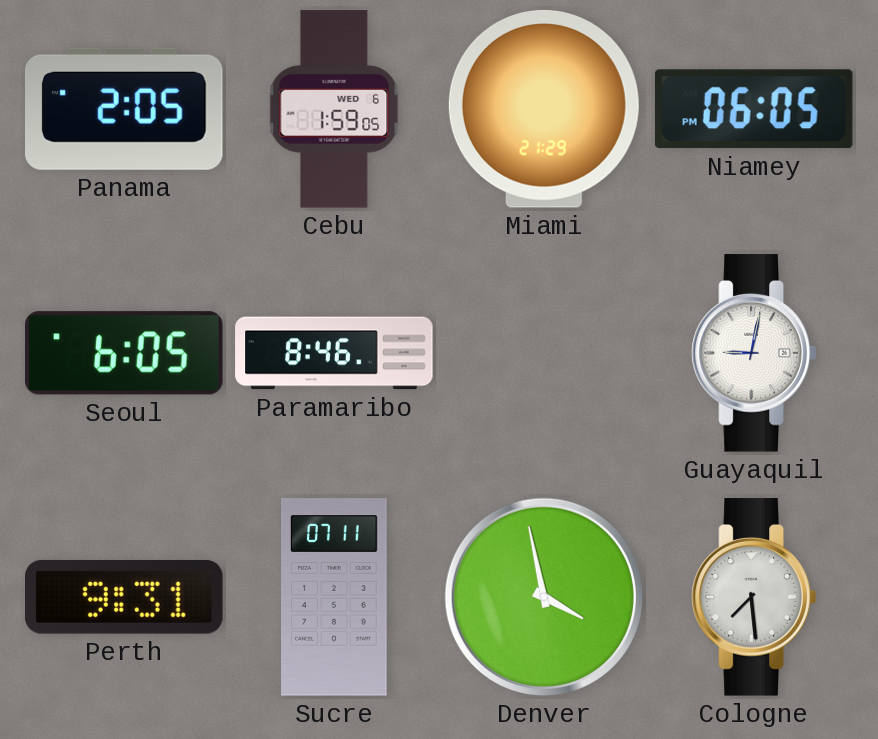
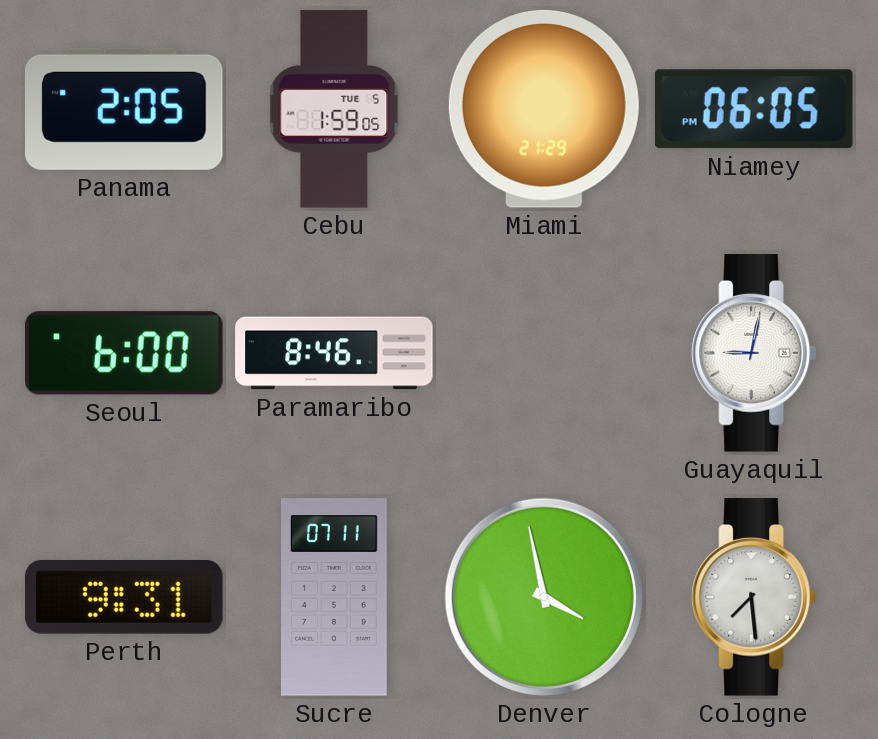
Cebu date: WED 6 -> TUE 5 (334, 109)
Seoul: 6:05 -> 6:00 (124, 353)
